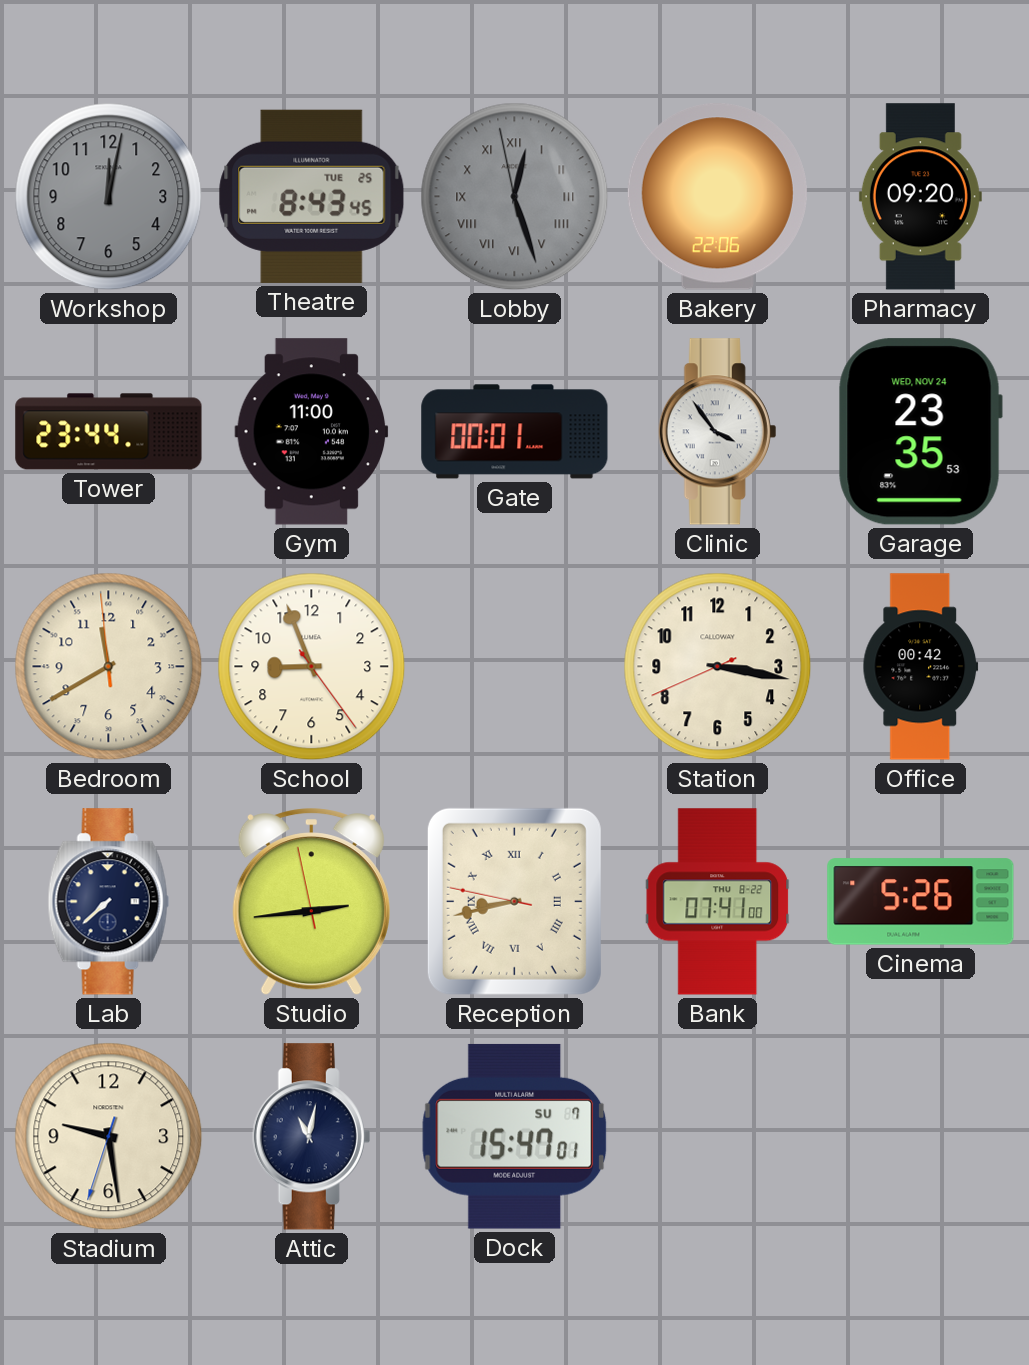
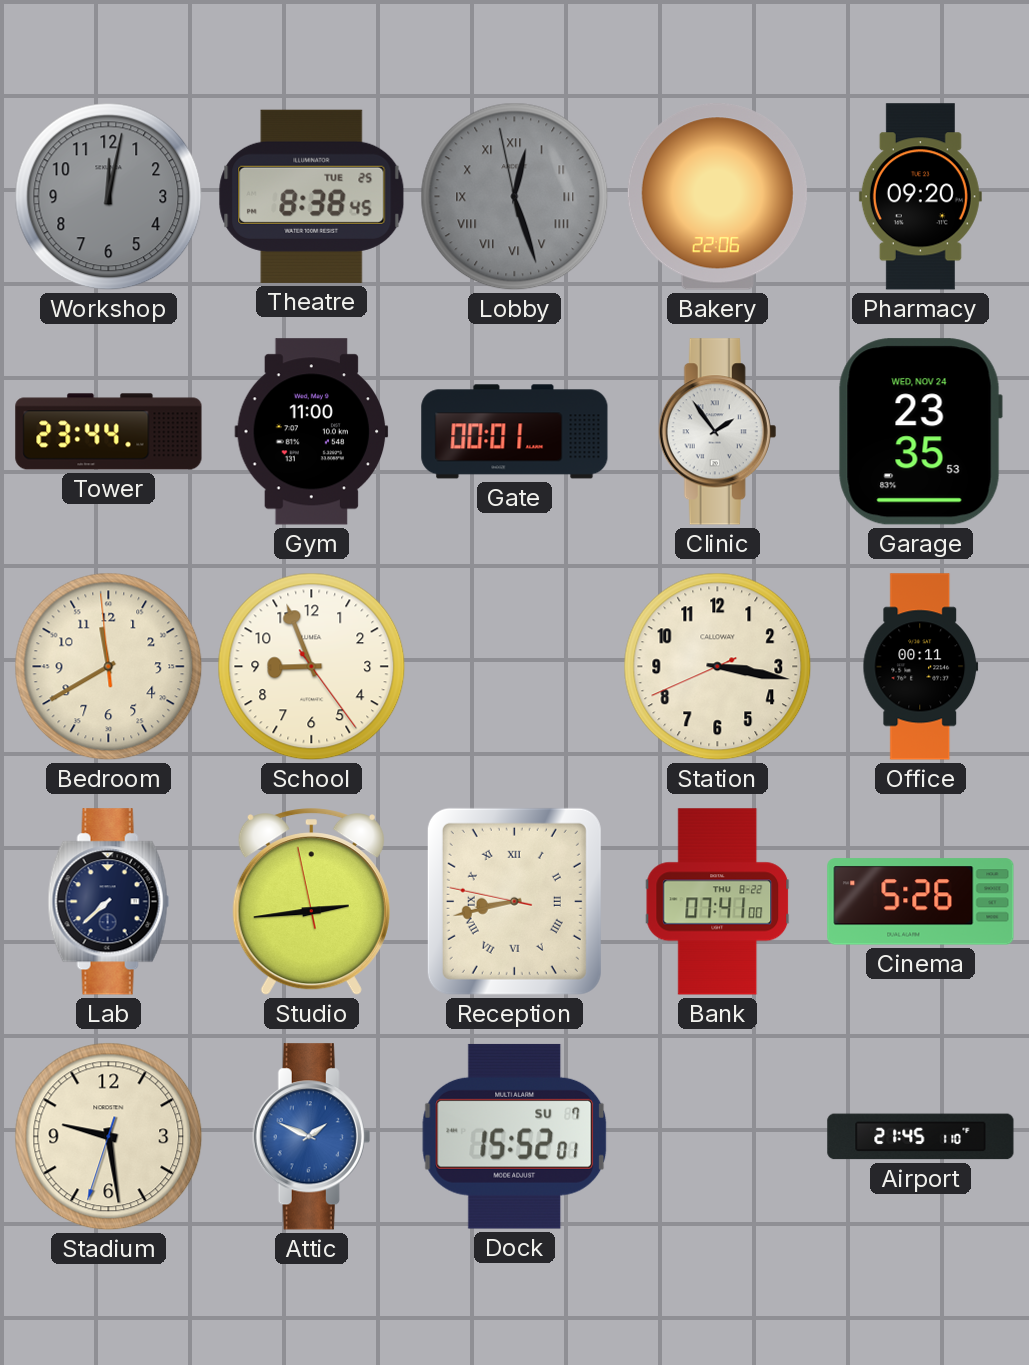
Theatre: 8:43 -> 8:38 (312, 196)
Clinic: 3:54 -> 1:54 (718, 432)
Office: 00:42 -> 00:11 (921, 667)
Attic: 11:02 -> 1:49 (312, 1137)
Attic dial: navy -> blue (312, 1137)
Dock: 15:47 -> 15:52 (515, 1136)
Airport: none -> 21:45 (921, 1137)
